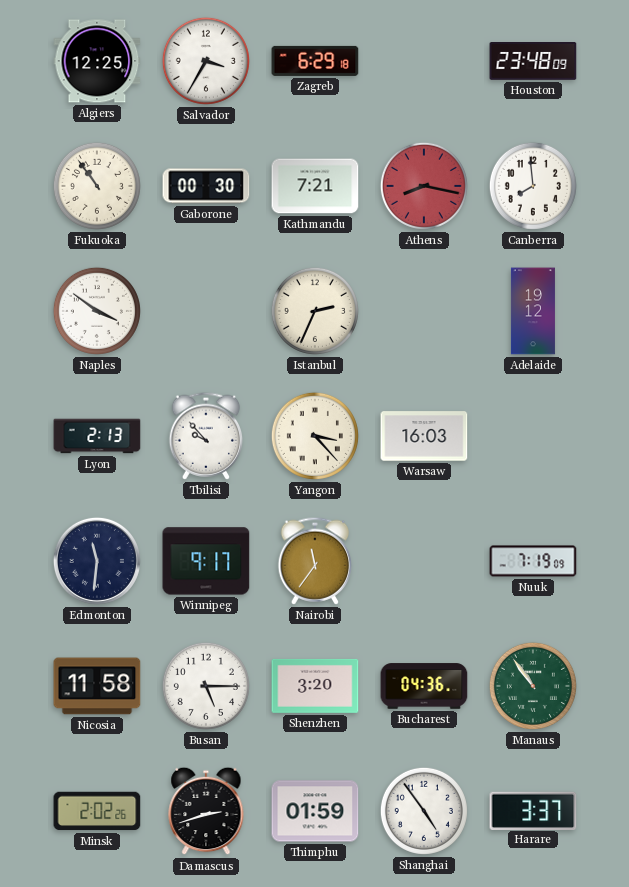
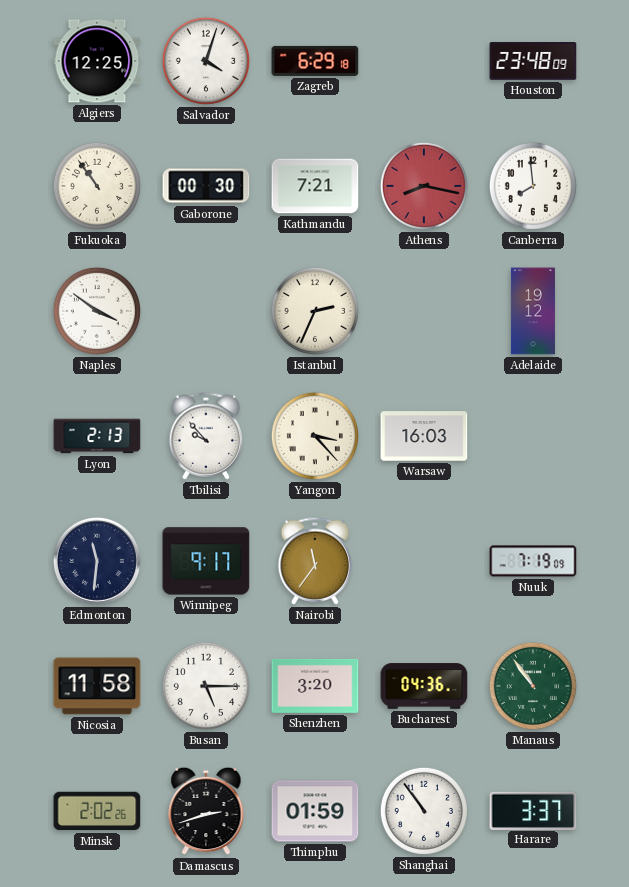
Salvador: 3:35 -> 4:03 (206, 61)
Shanghai: 4:54 -> 10:54 (424, 811)
